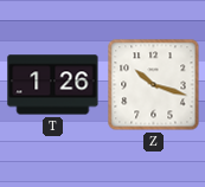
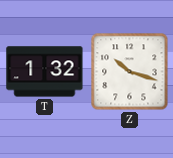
T: 1:26 -> 1:32 (45, 72)
